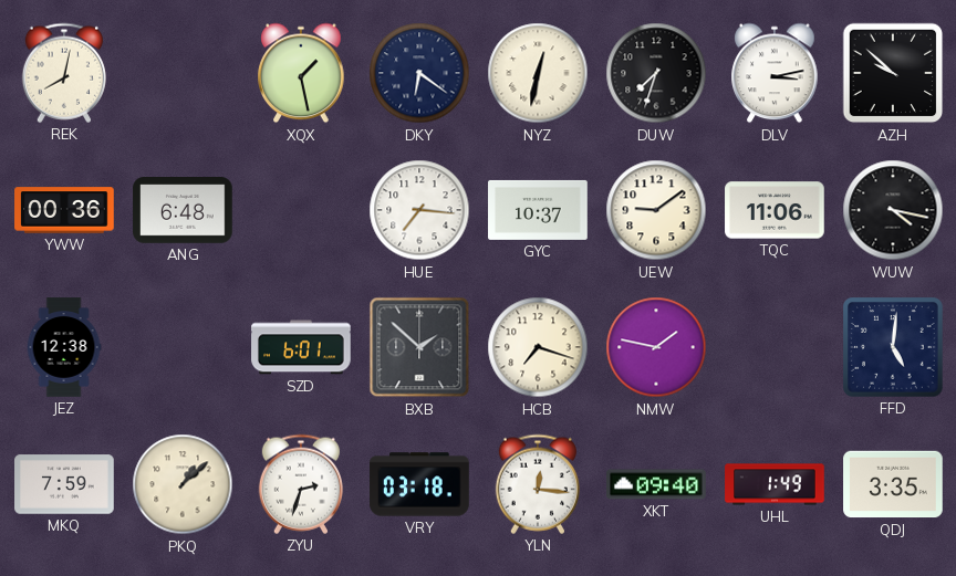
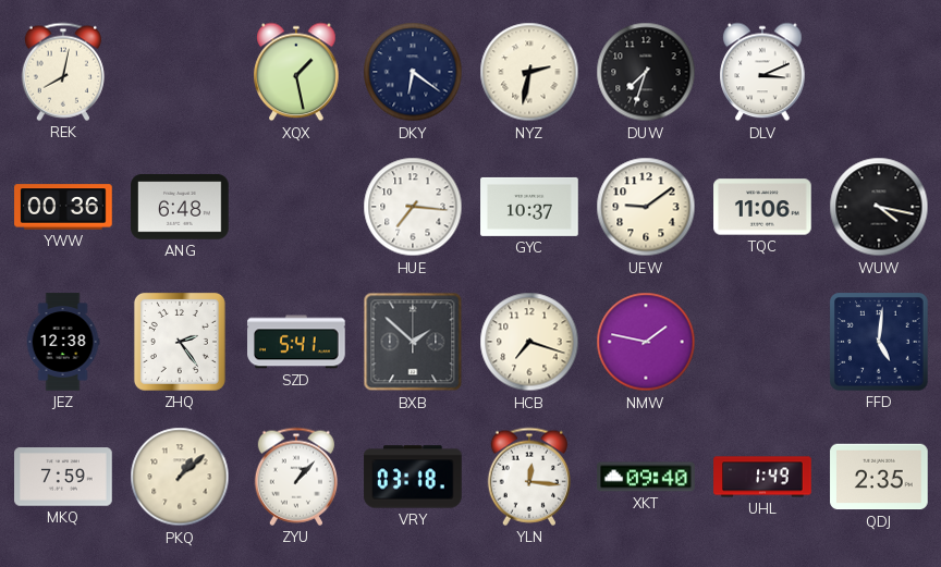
NYZ: 12:32 -> 2:32 (529, 72)
DLV: 3:13 -> 3:11 (762, 72)
AZH: 9:52 -> none (893, 73)
ZHQ: none -> 2:24 (180, 342)
SZD: 6:01 -> 5:41 (296, 342)
ZYU: 2:33 -> 1:07 (295, 477)
QDJ: 3:35 -> 2:35 (879, 477)
